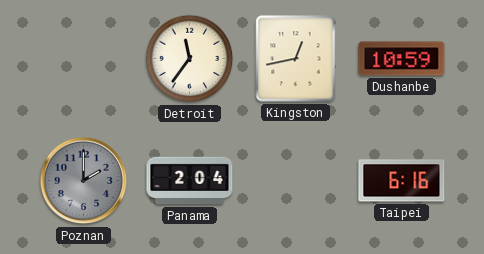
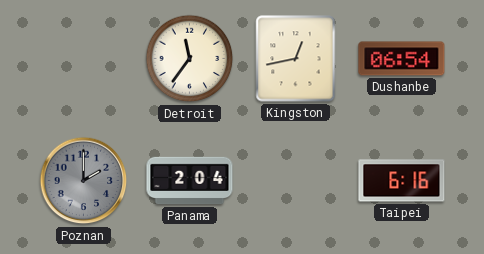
Dushanbe: 10:59 -> 06:54 (402, 59)
